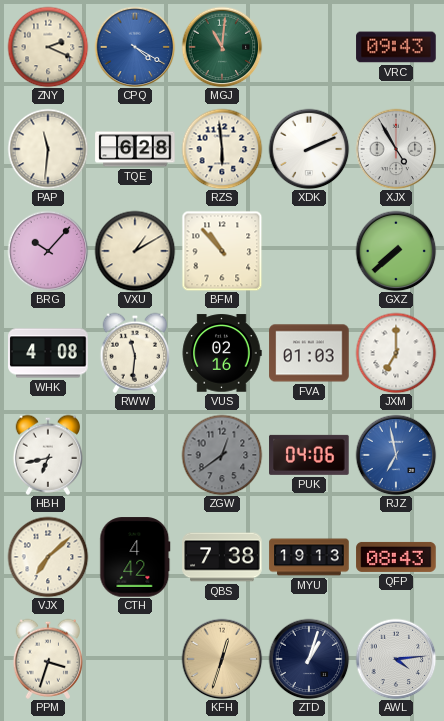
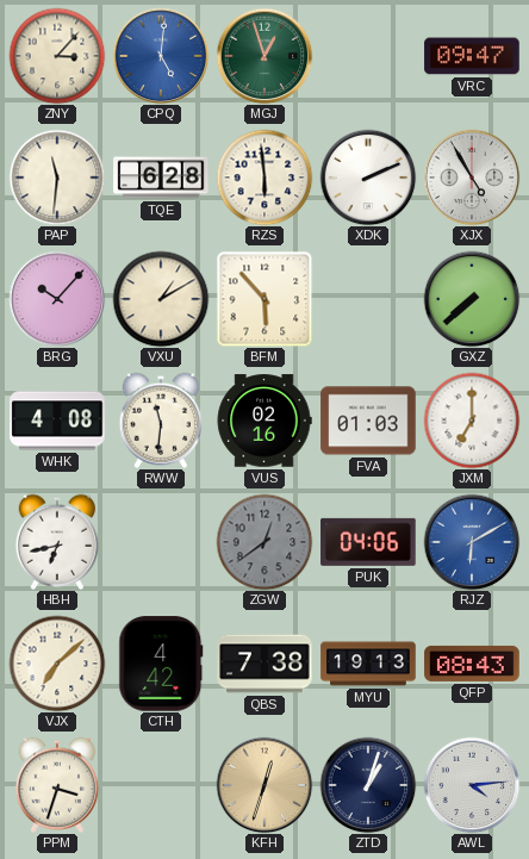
ZNY: 2:19 -> 3:07 (57, 56)
CPQ: 4:20 -> 5:01 (161, 56)
MGJ: 11:01 -> 12:57 (264, 56)
VRC: 09:43 -> 09:47 (472, 56)
BFM: 10:53 -> 5:53 (264, 299)
RJZ: 6:58 -> 6:10 (472, 542)
